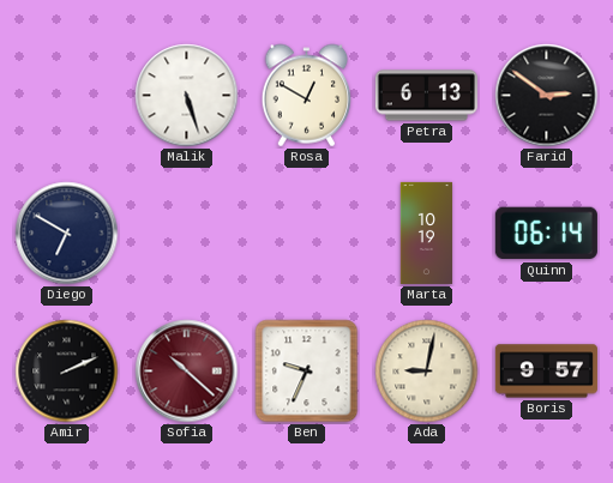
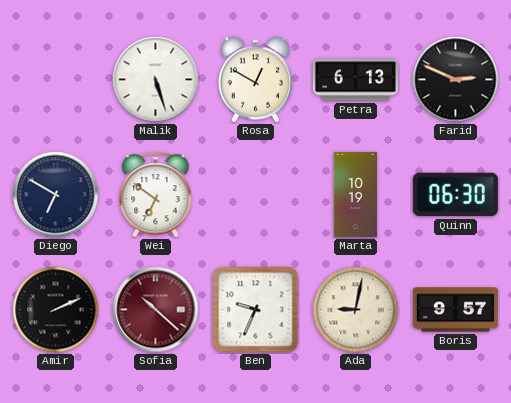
Farid: 2:51 -> 2:49 (456, 80)
Wei: none -> 6:51 (156, 195)
Quinn: 06:14 -> 06:30 (455, 195)
